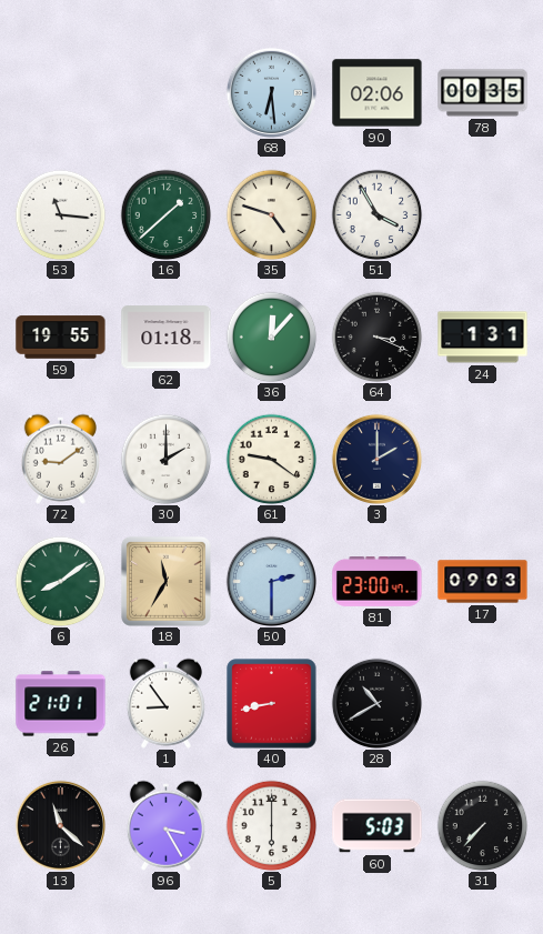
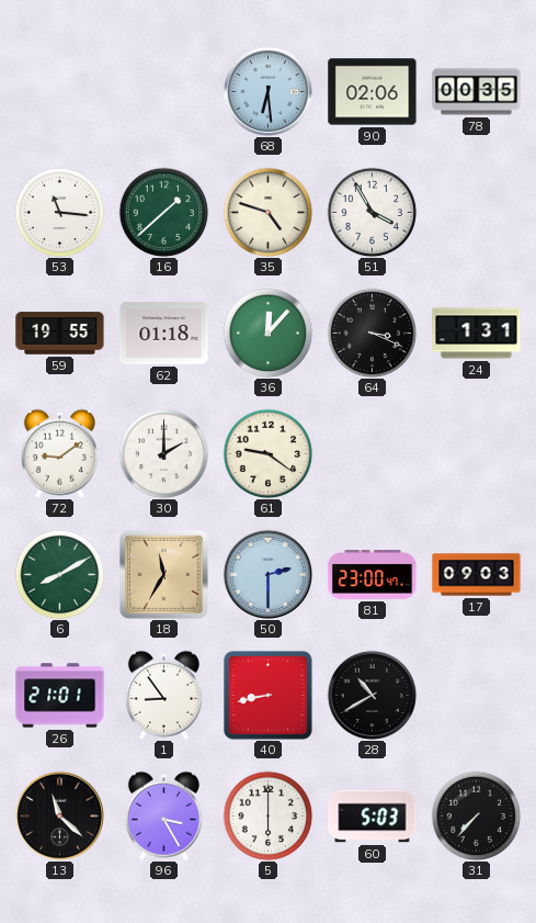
3: 2:00 -> none (376, 459)
6: 8:09 -> 8:10 (59, 574)
